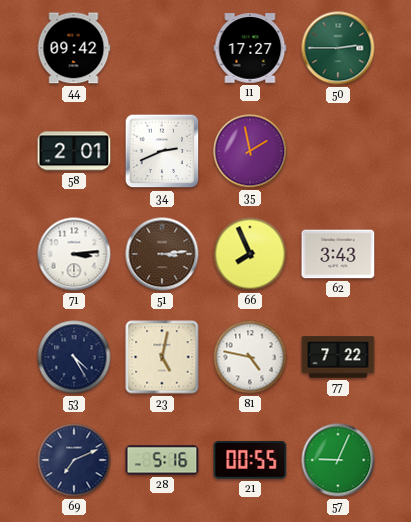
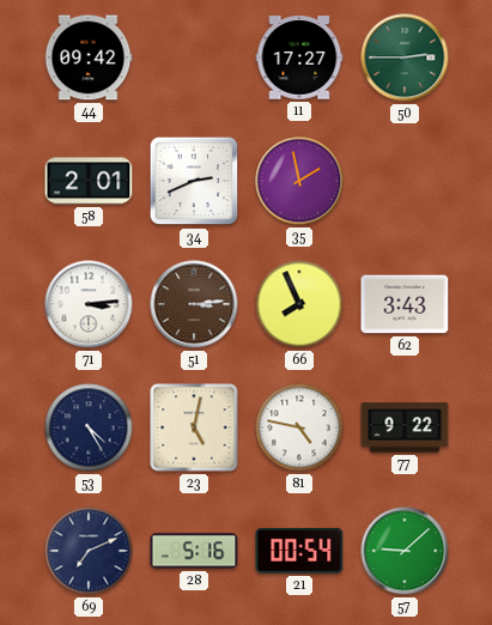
77: 7:22 -> 9:22 (405, 427)
21: 00:55 -> 00:54 (299, 551)
57: 9:04 -> 9:08 (405, 551)
